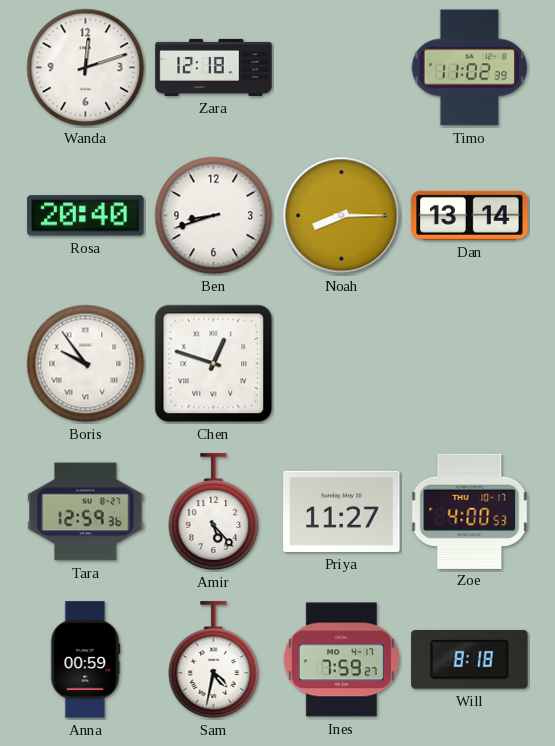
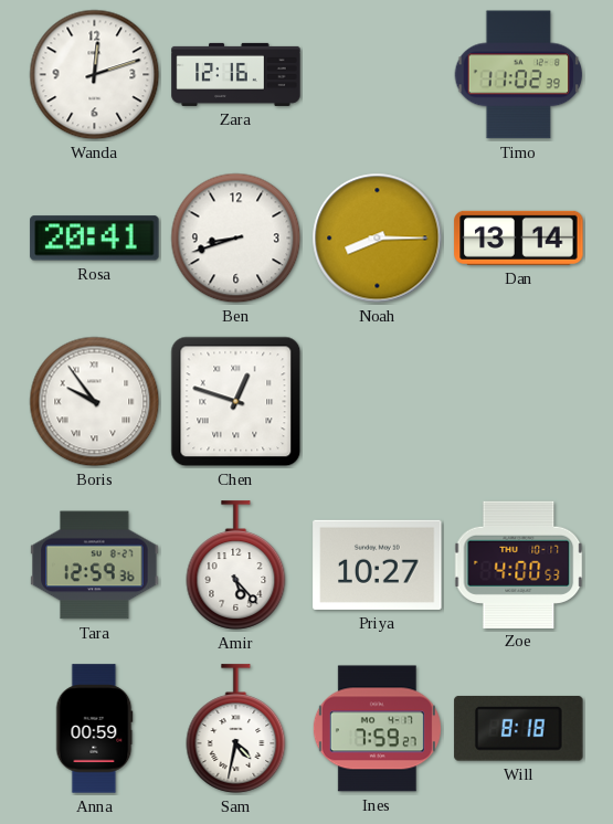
Zara: 12:18 -> 12:16 (236, 74)
Rosa: 20:40 -> 20:41 (95, 239)
Priya: 11:27 -> 10:27 (378, 564)
